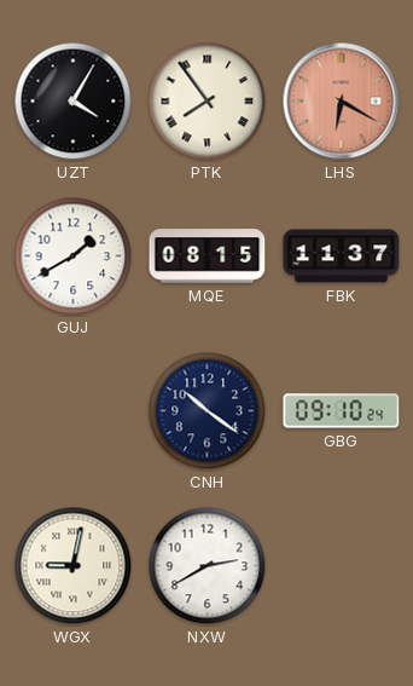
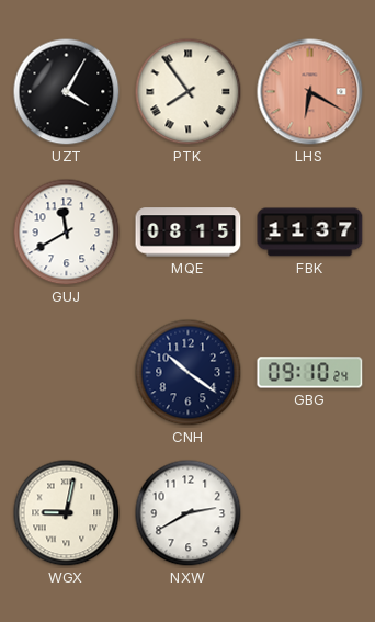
GUJ: 1:40 -> 11:40 (67, 233)
